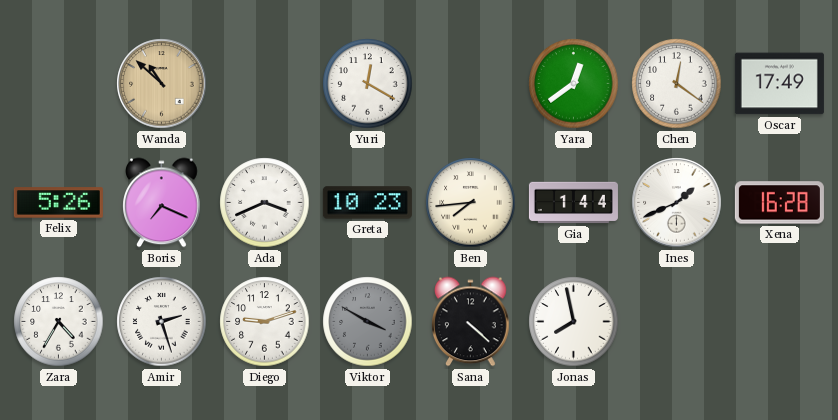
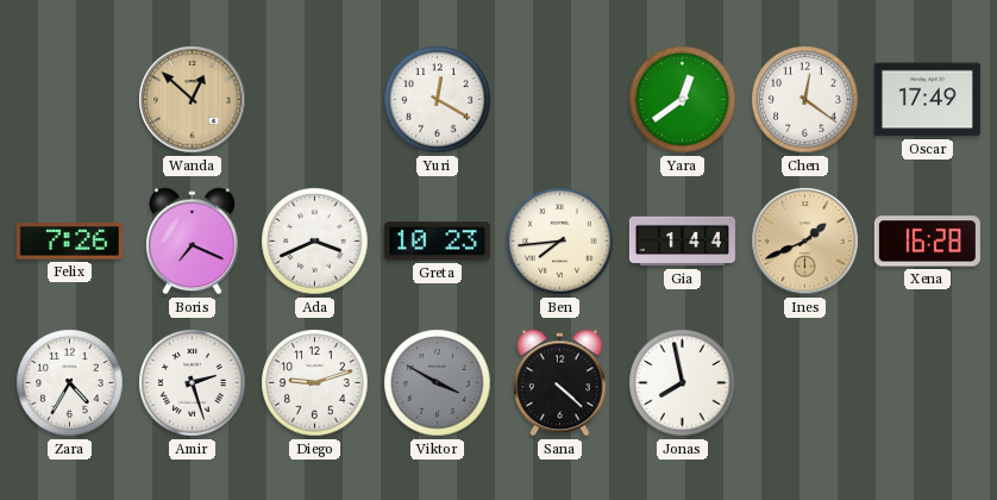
Wanda: 10:52 -> 12:52 (193, 100)
Felix: 5:26 -> 7:26 (69, 242)
Ines dial: white -> champagne (805, 242)
